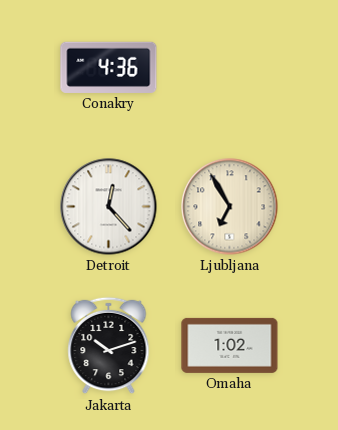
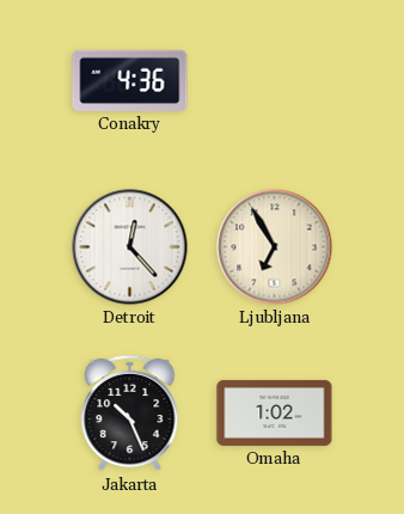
Jakarta: 10:12 -> 10:26 (130, 414)
